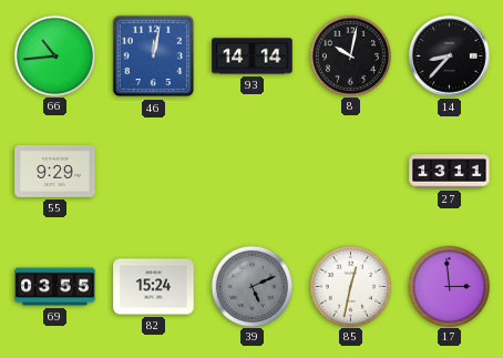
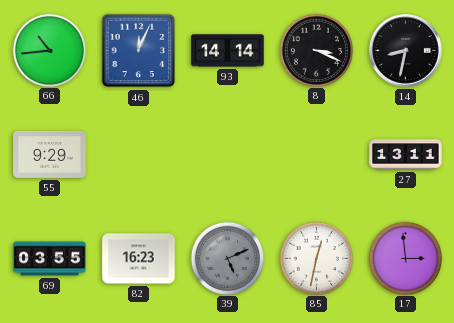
46: 12:02 -> 12:04 (139, 51)
8: 10:02 -> 3:19 (316, 50)
14: 8:37 -> 8:32 (406, 51)
82: 15:24 -> 16:23 (139, 259)
